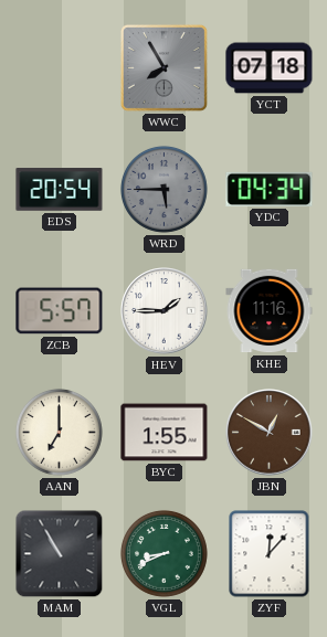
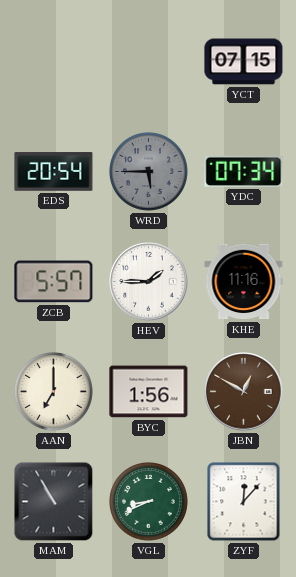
WWC: 7:55 -> none (163, 67)
YCT: 07:18 -> 07:15 (244, 62)
YDC: 04:34 -> 07:34 (244, 171)
BYC: 1:55 -> 1:56 (149, 392)
